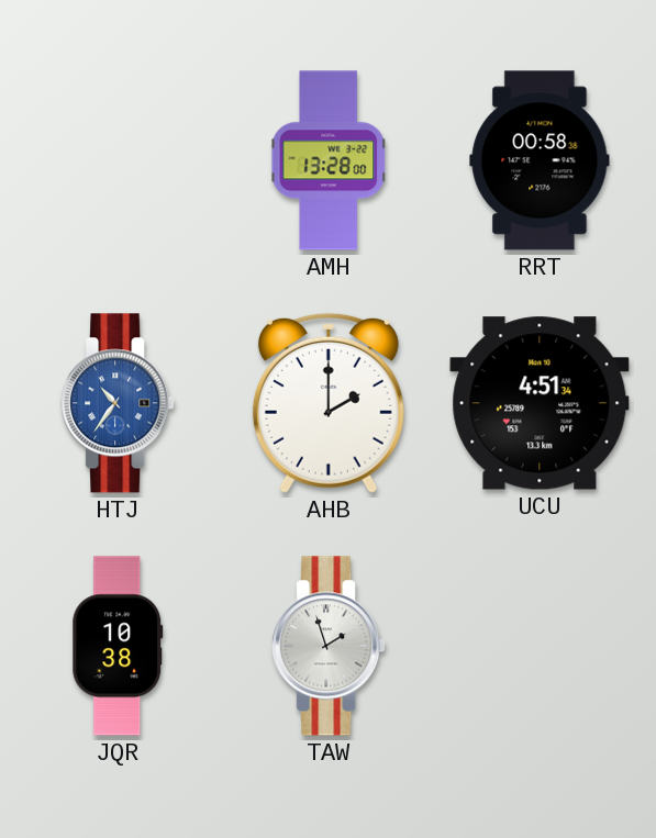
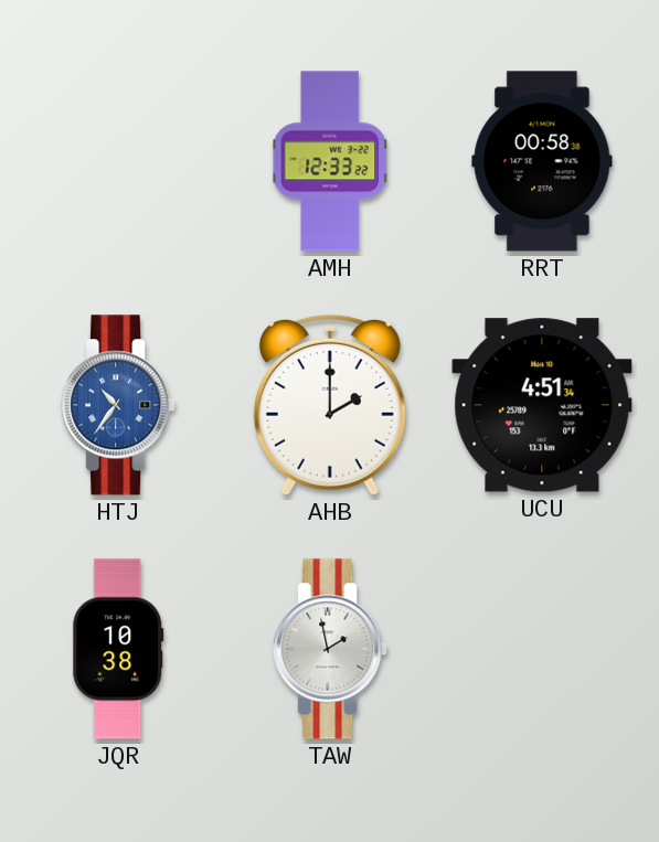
AMH: 13:28 -> 12:33 (330, 161)
TAW: 1:57 -> 1:58 (330, 649)
